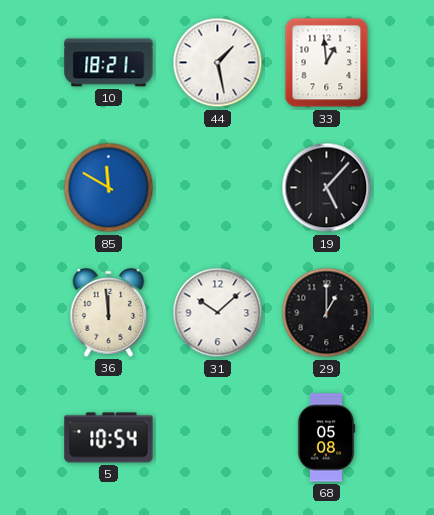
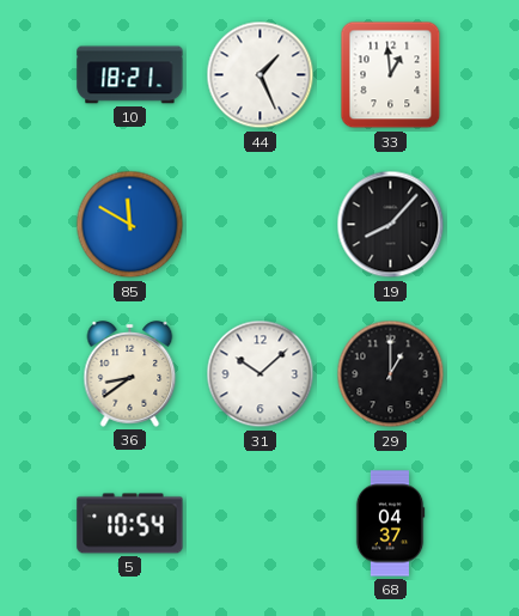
44: 1:28 -> 1:26 (261, 75)
19: 5:07 -> 8:07 (391, 225)
36: 11:59 -> 8:39 (130, 374)
68: 05:08 -> 04:37 (390, 524)
